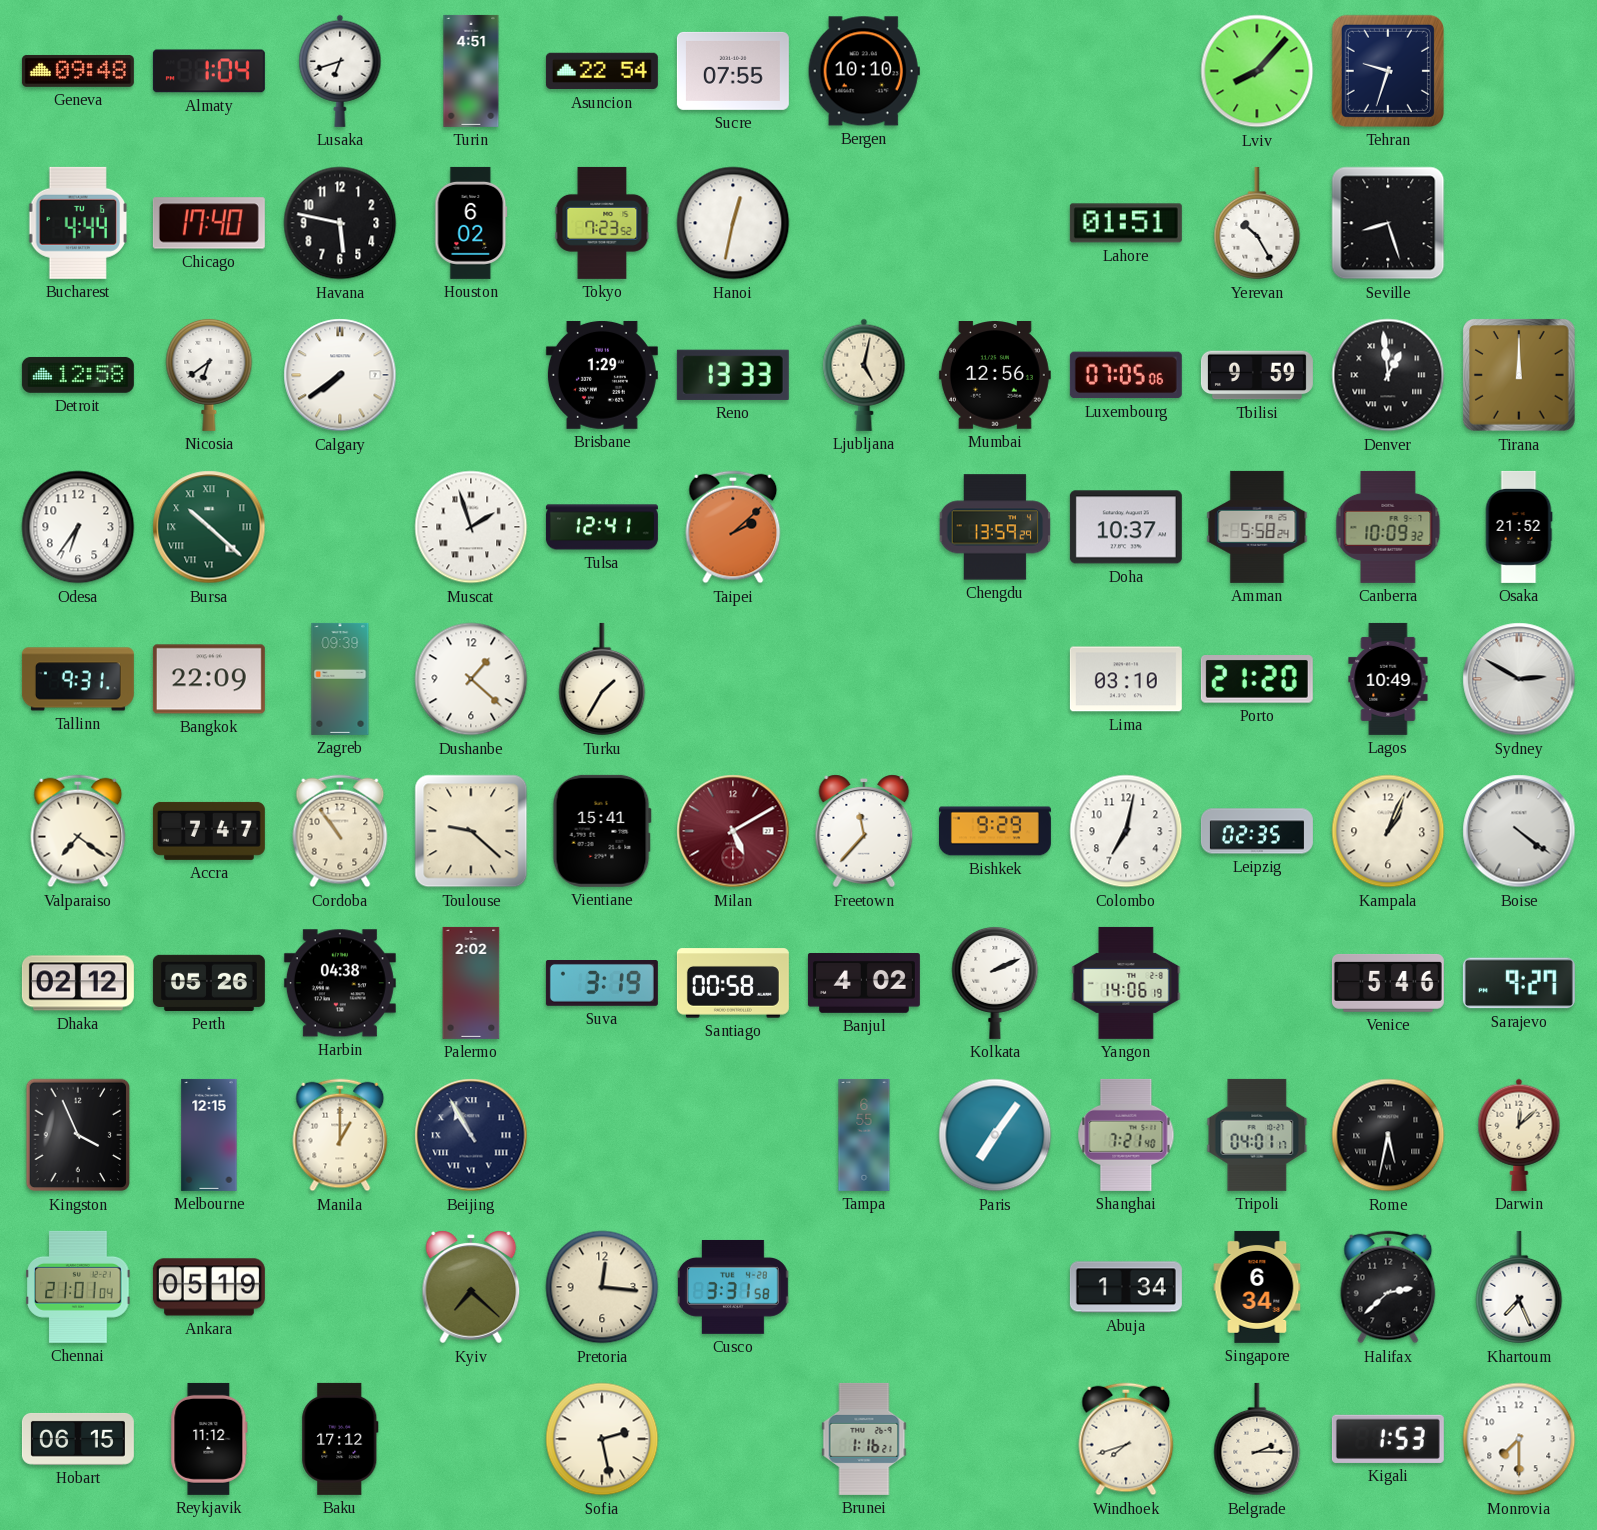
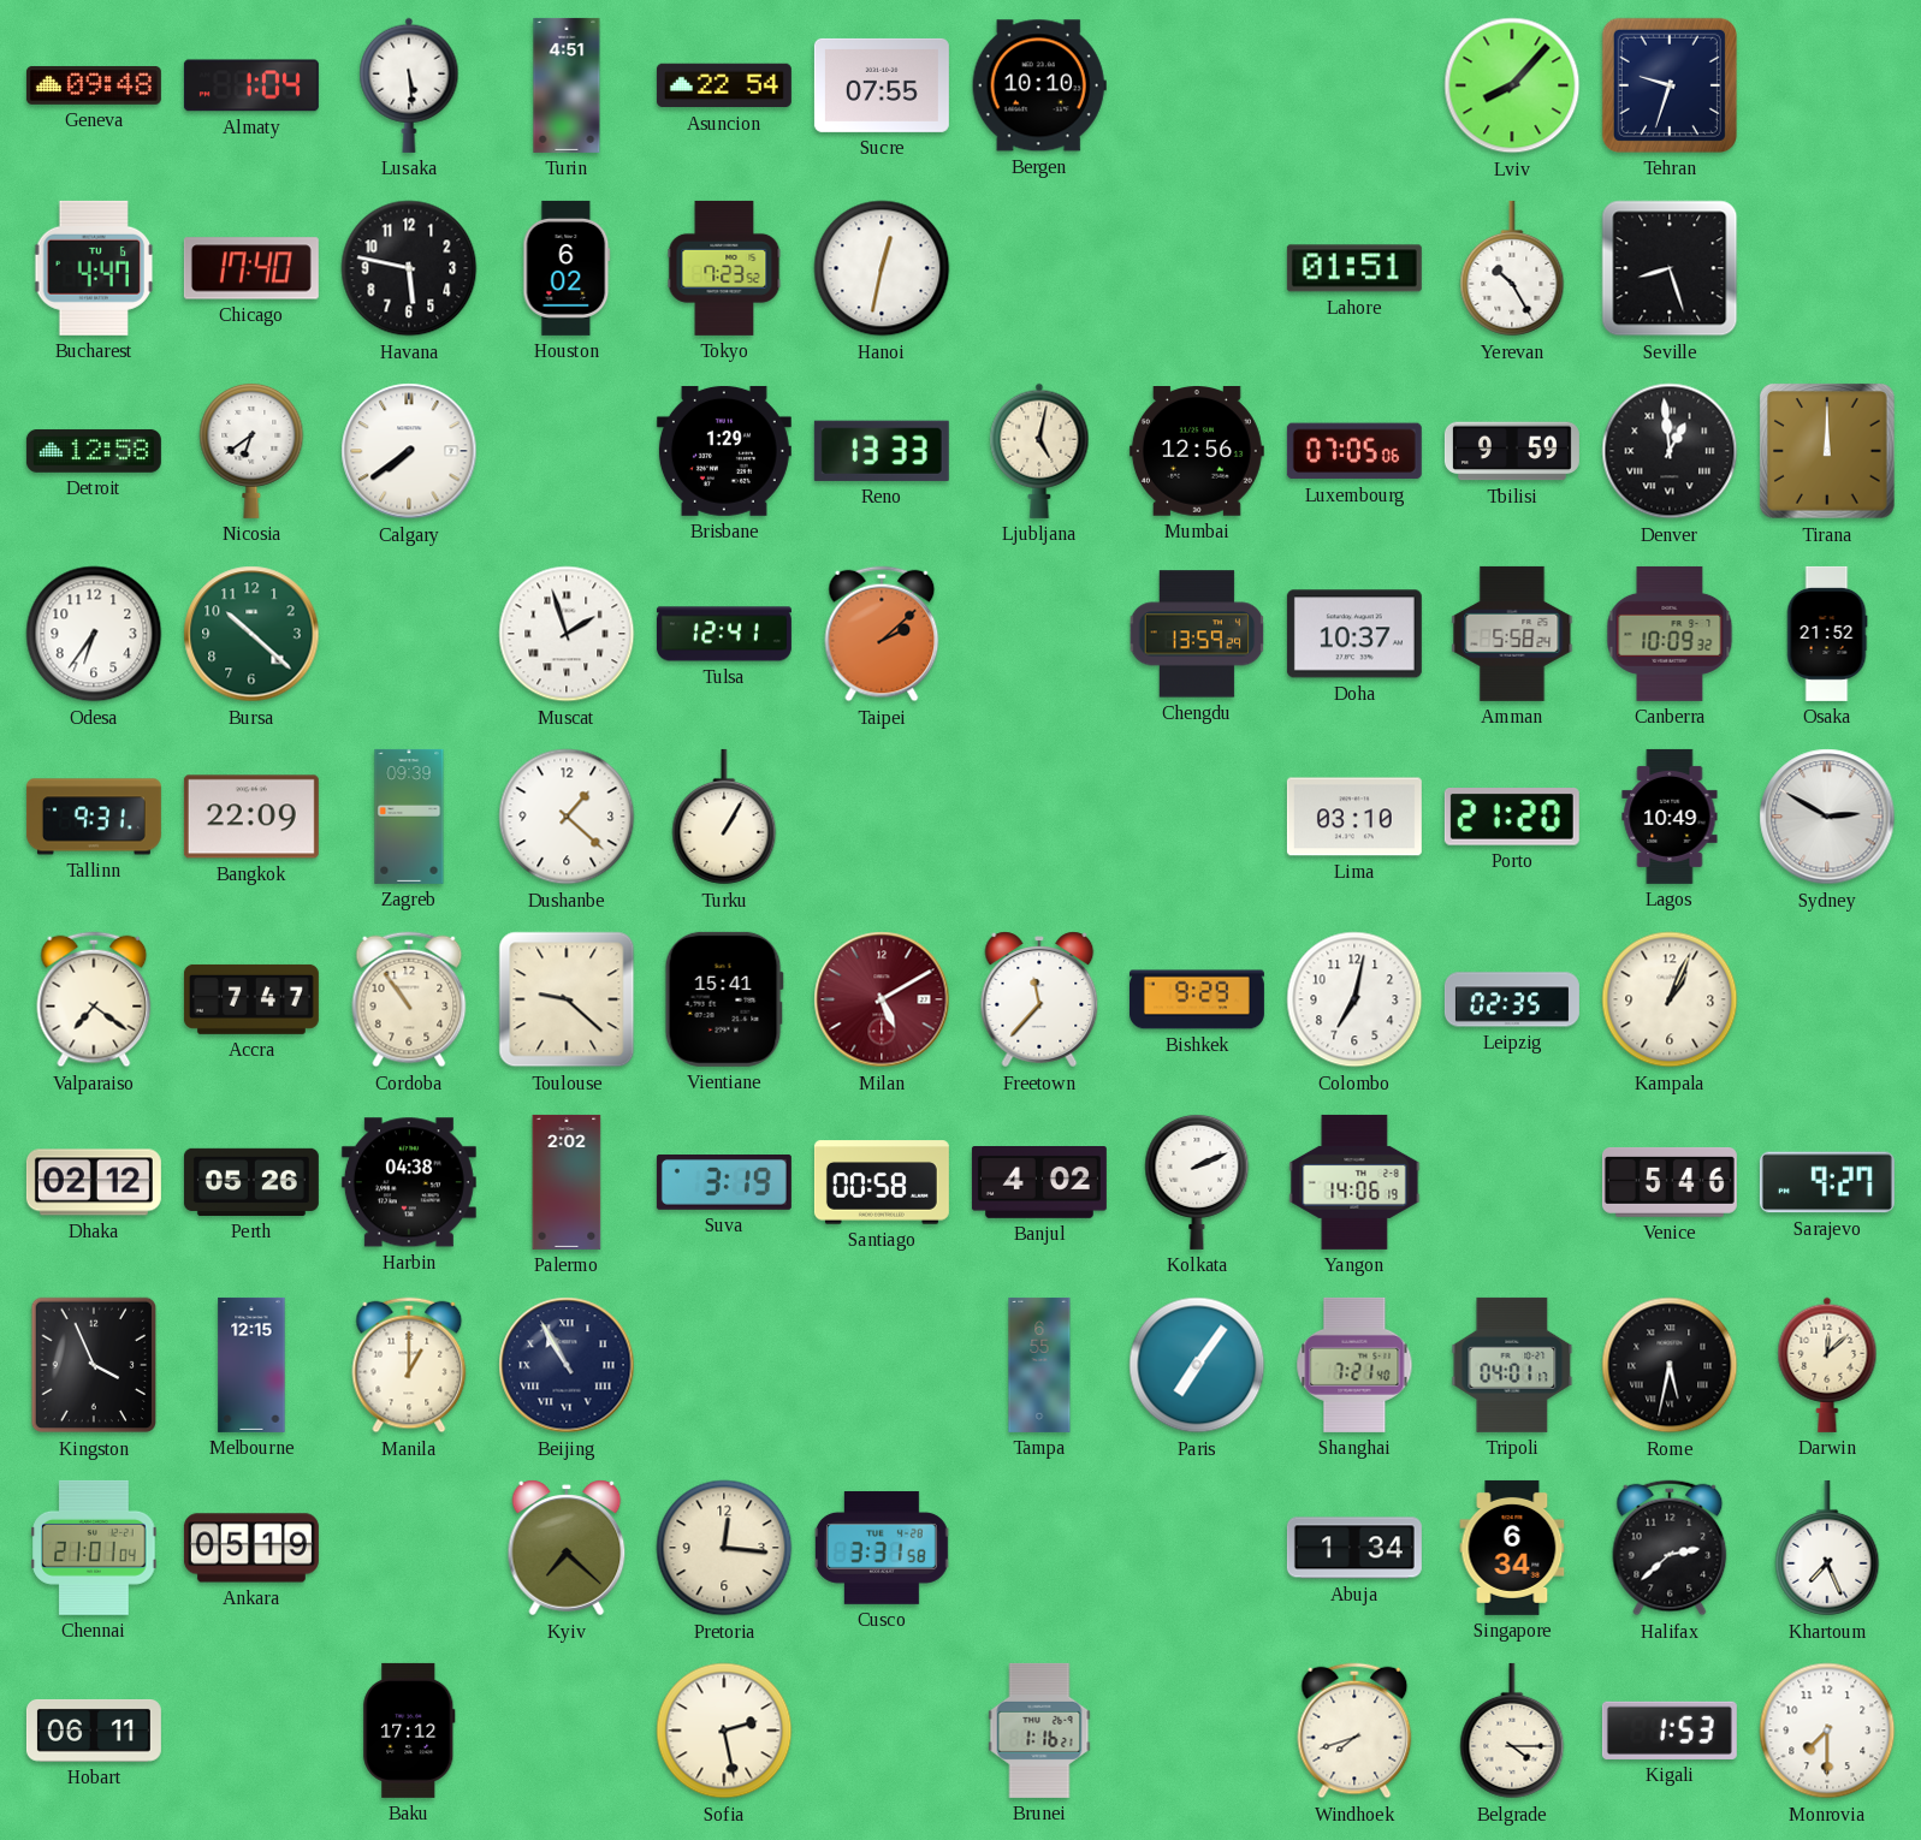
Lusaka: 6:42 -> 5:29 (409, 85)
Bucharest: 4:44 -> 4:47 (94, 268)
Bursa numerals: Roman -> Arabic (251, 634)
Turku: 1:35 -> 1:05 (724, 817)
Boise: 4:21 -> none (1519, 831)
Hobart: 06:15 -> 06:11 (94, 1731)
Reykjavik: 11:12 -> none (209, 1439)
Belgrade: 2:15 -> 4:15 (1512, 1731)
